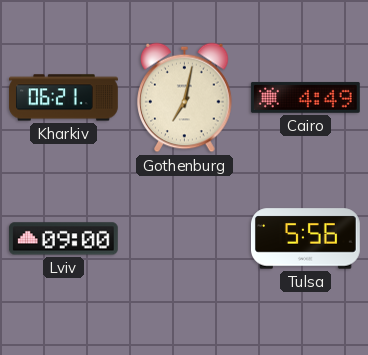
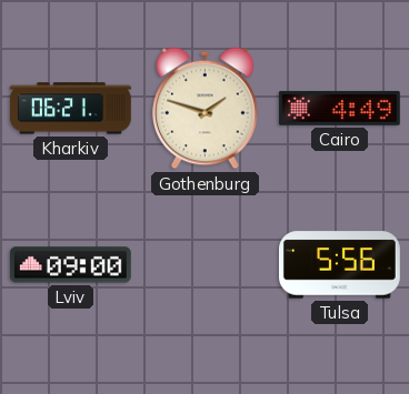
Gothenburg: 7:02 -> 1:48 (206, 109)
